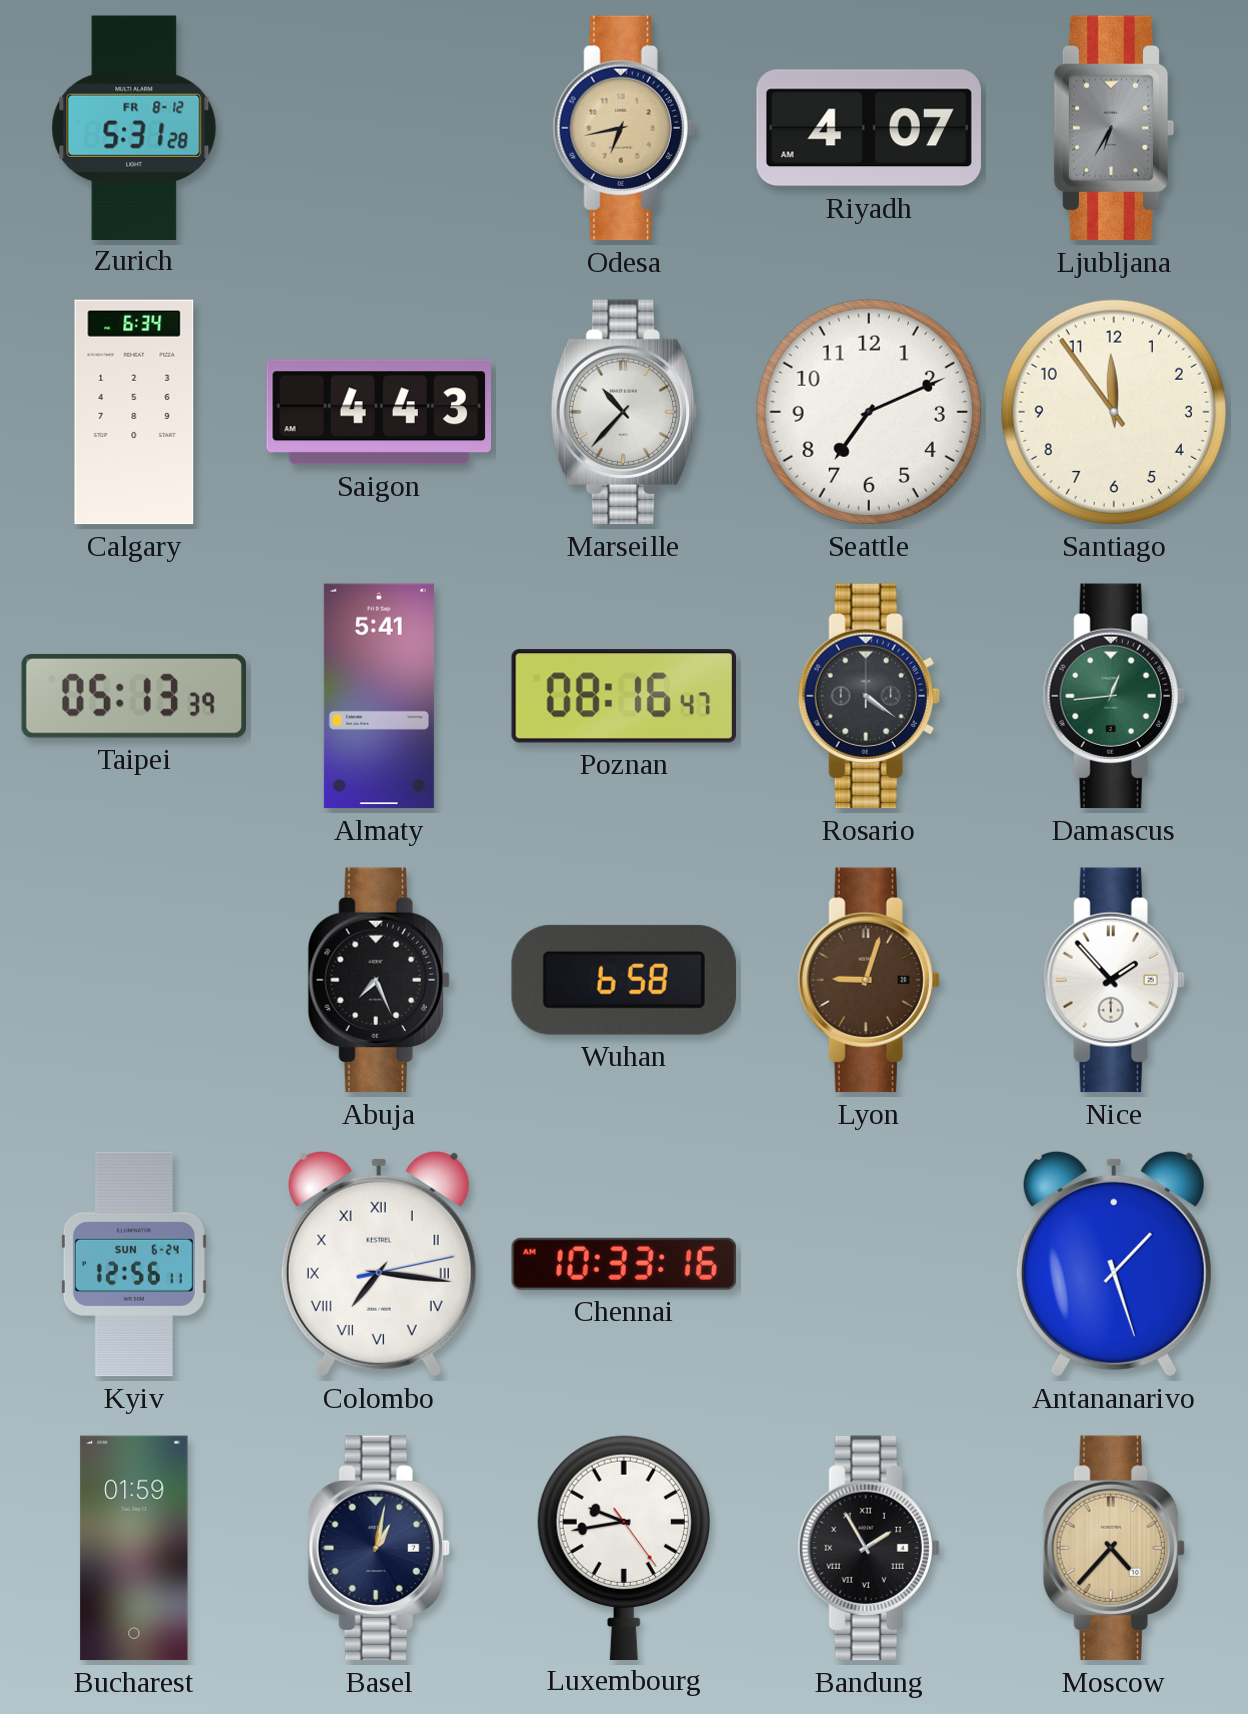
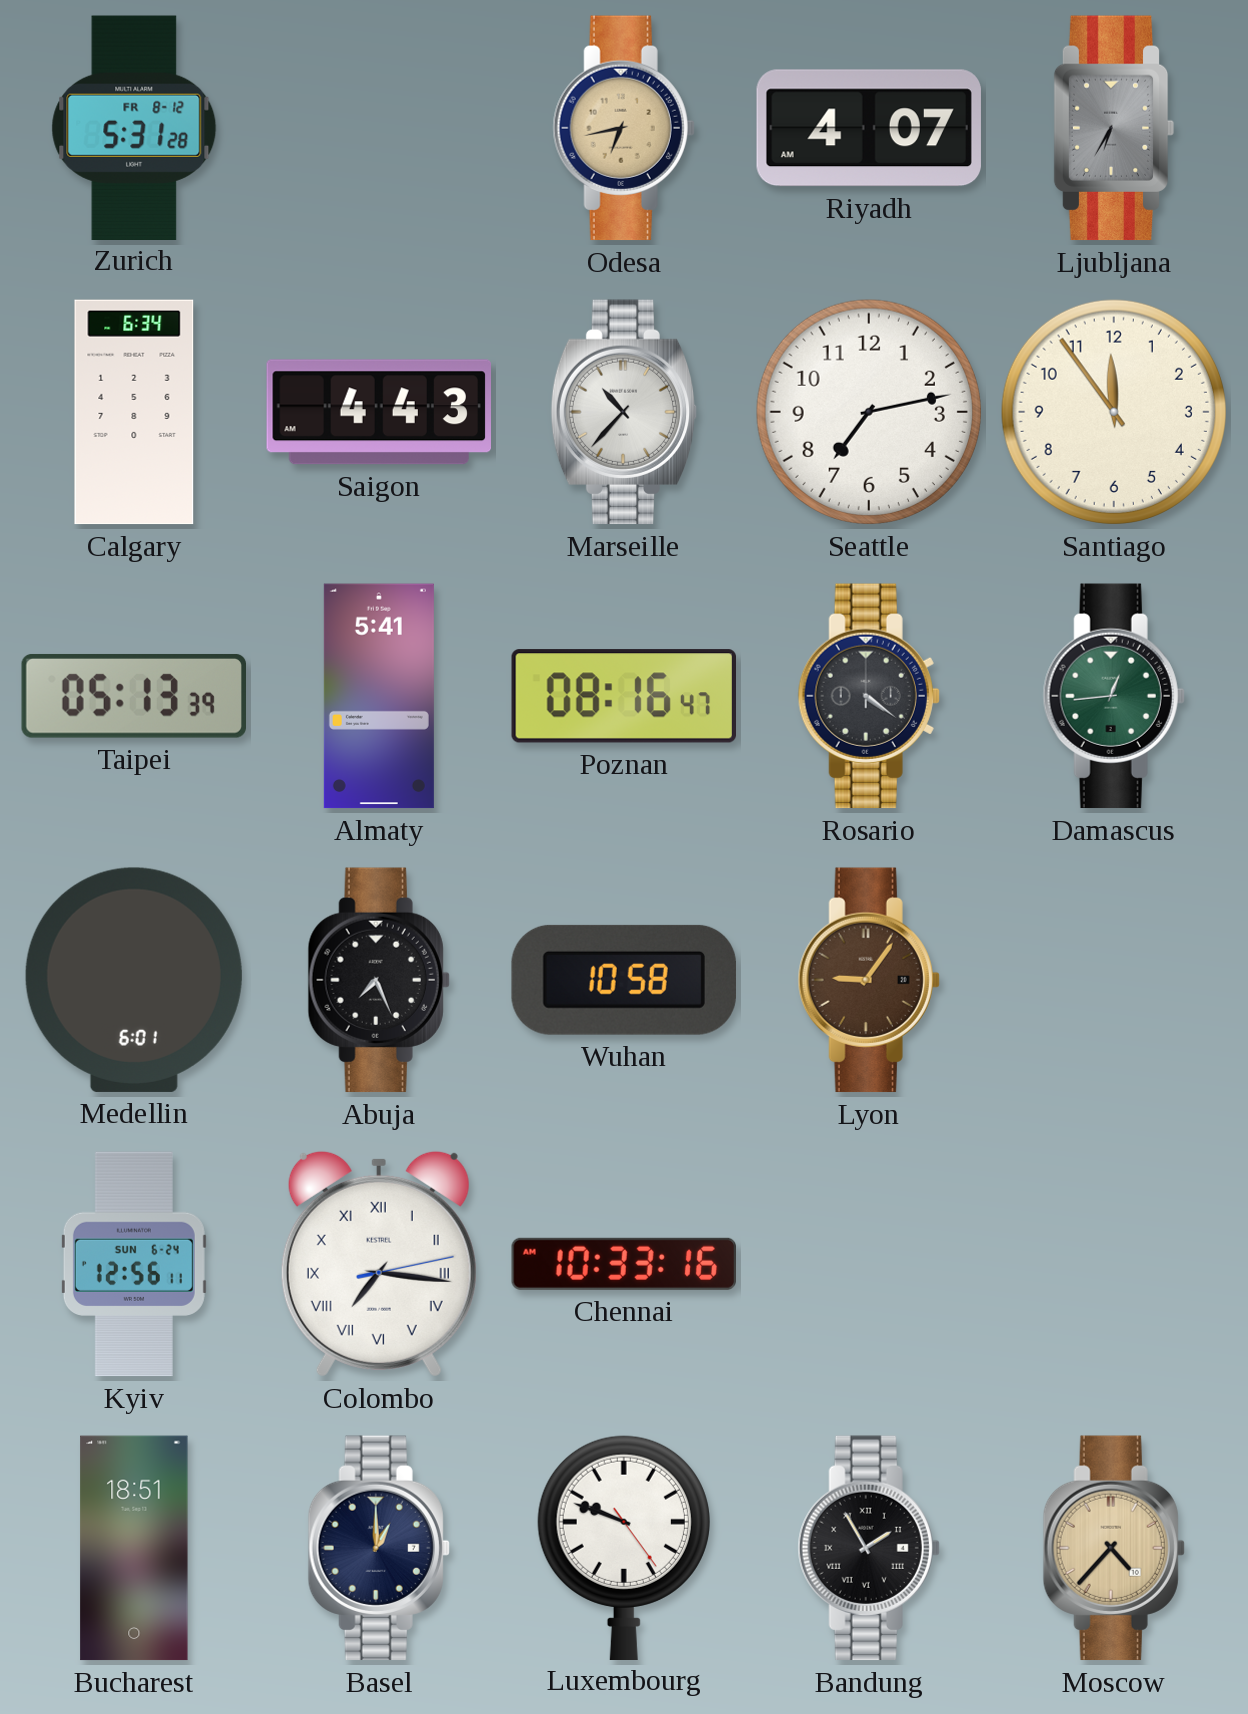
Seattle: 7:11 -> 7:13 (869, 412)
Medellin: none -> 6:01 (134, 980)
Wuhan: 6:58 -> 10:58 (624, 980)
Lyon: 9:03 -> 9:06 (869, 980)
Nice: 1:53 -> none (1114, 980)
Antananarivo: 1:27 -> none (1114, 1264)
Bucharest: 01:59 -> 18:51 (134, 1548)
Basel: 1:02 -> 1:00 (379, 1548)
Luxembourg: 9:43 -> 9:48 (624, 1547)
